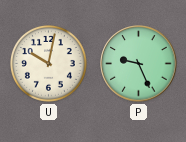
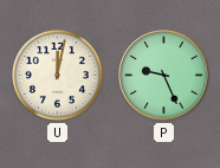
U: 10:02 -> 12:02 (57, 75)
